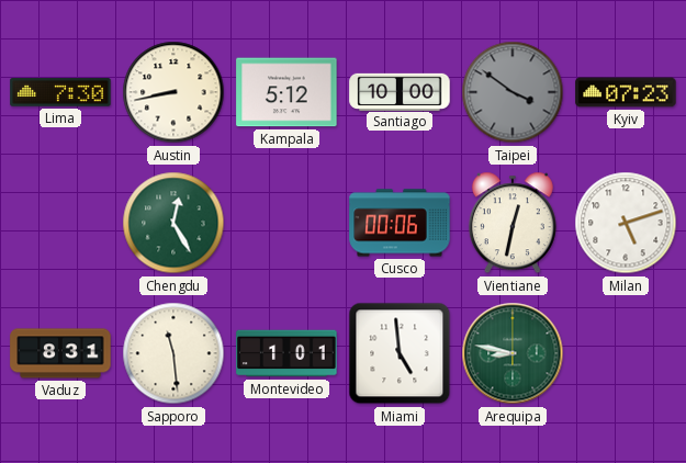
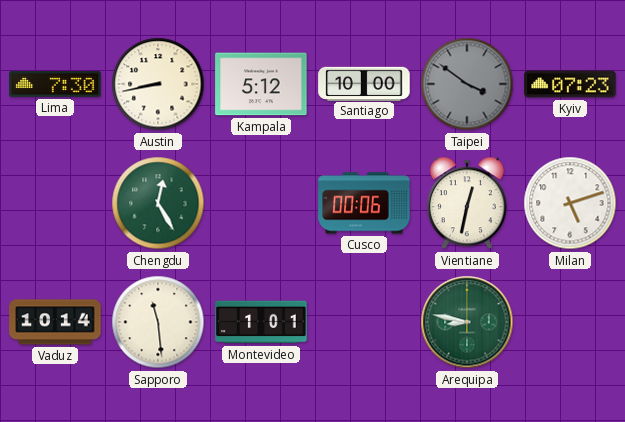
Vaduz: 8:31 -> 10:14 (55, 322)
Miami: 4:59 -> none (400, 353)
